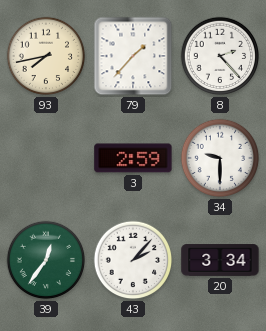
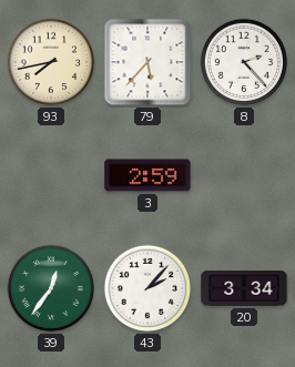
79: 1:37 -> 5:37 (147, 62)
34: 9:30 -> none (220, 158)
